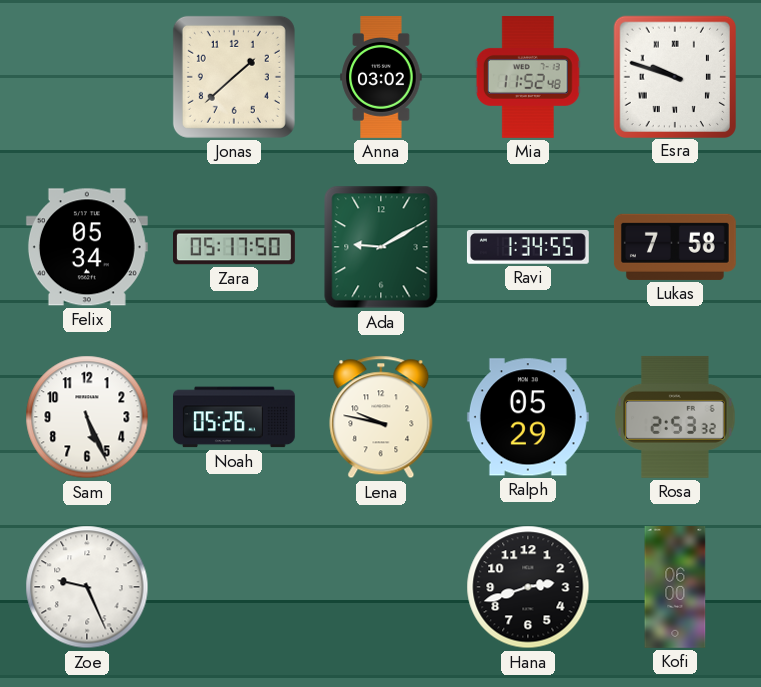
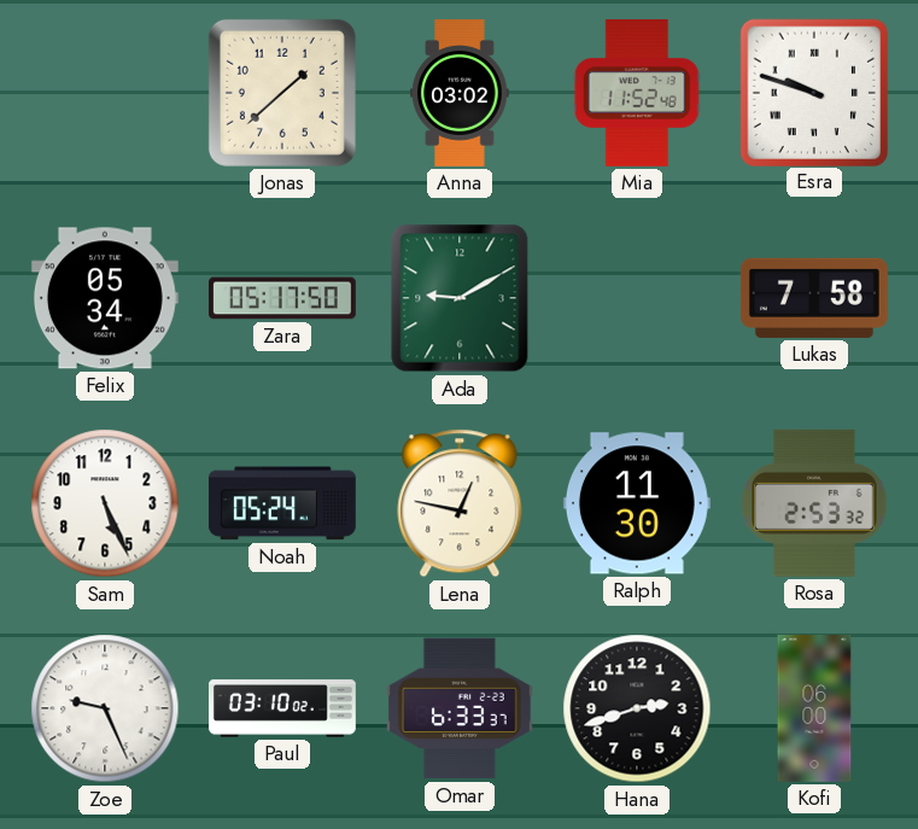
Ravi: 1:34 -> none (528, 248)
Noah: 05:26 -> 05:24 (282, 503)
Lena: 9:47 -> 12:47 (460, 503)
Ralph: 05:29 -> 11:30 (637, 503)
Paul: none -> 03:10 (283, 708)
Omar: none -> 6:33 (460, 708)
